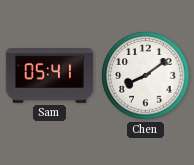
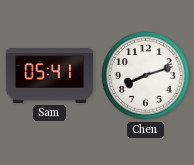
Chen: 8:09 -> 8:12 (146, 76)
